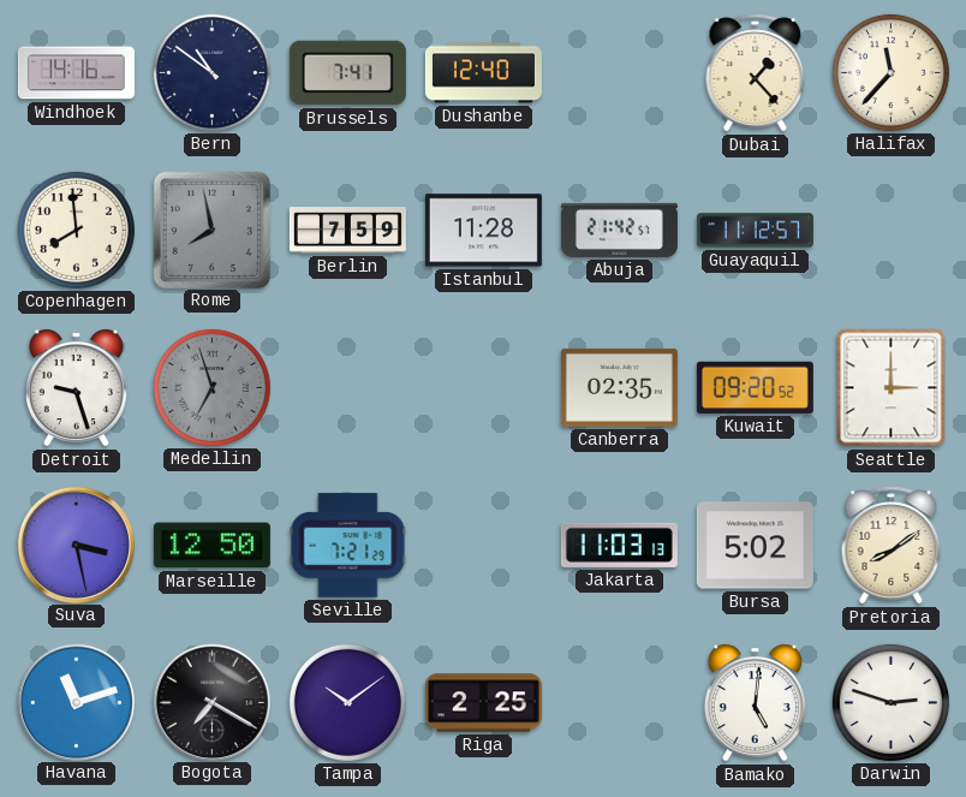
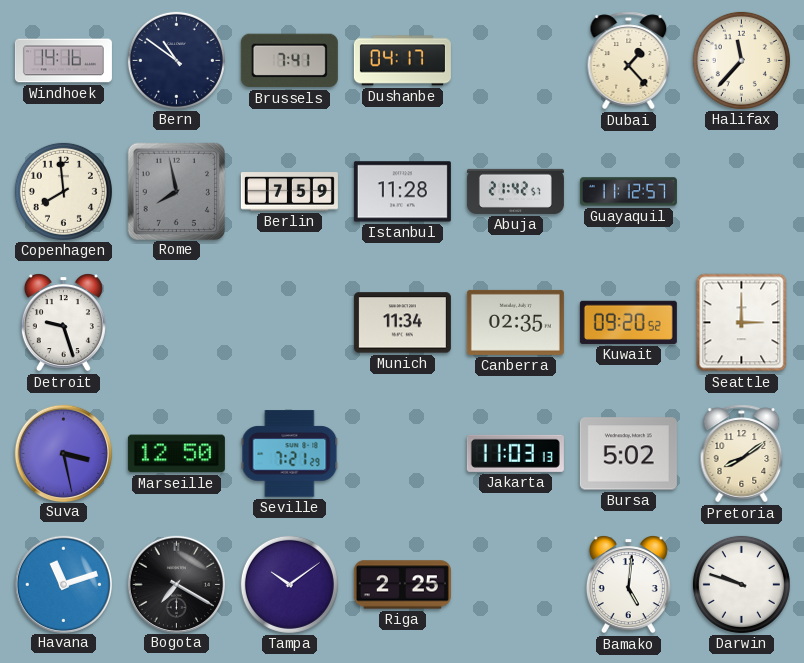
Dushanbe: 12:40 -> 04:17 (402, 61)
Medellin: 6:57 -> none (211, 387)
Munich: none -> 11:34 (402, 323)
Darwin: 2:48 -> 9:48 (741, 584)
